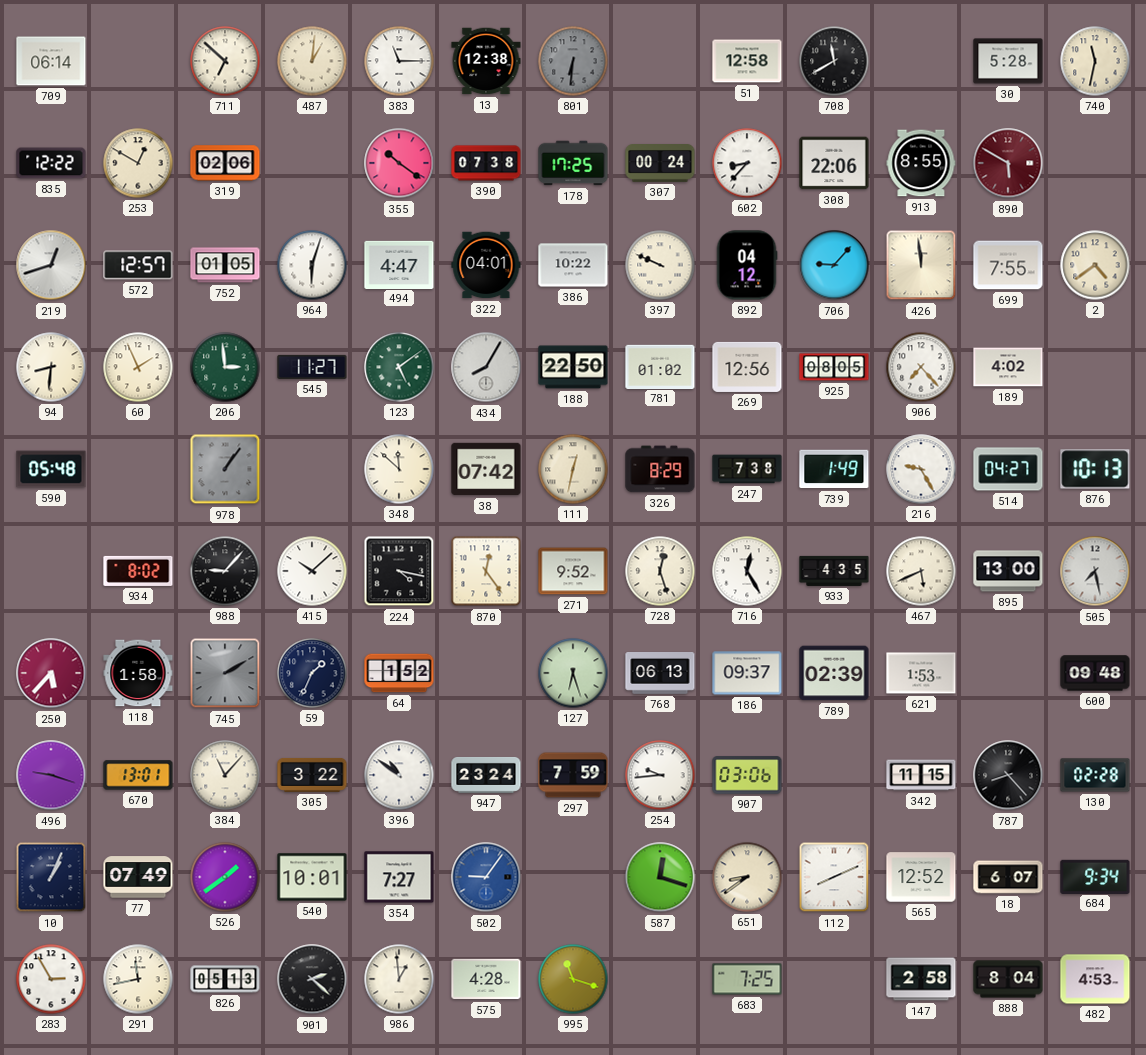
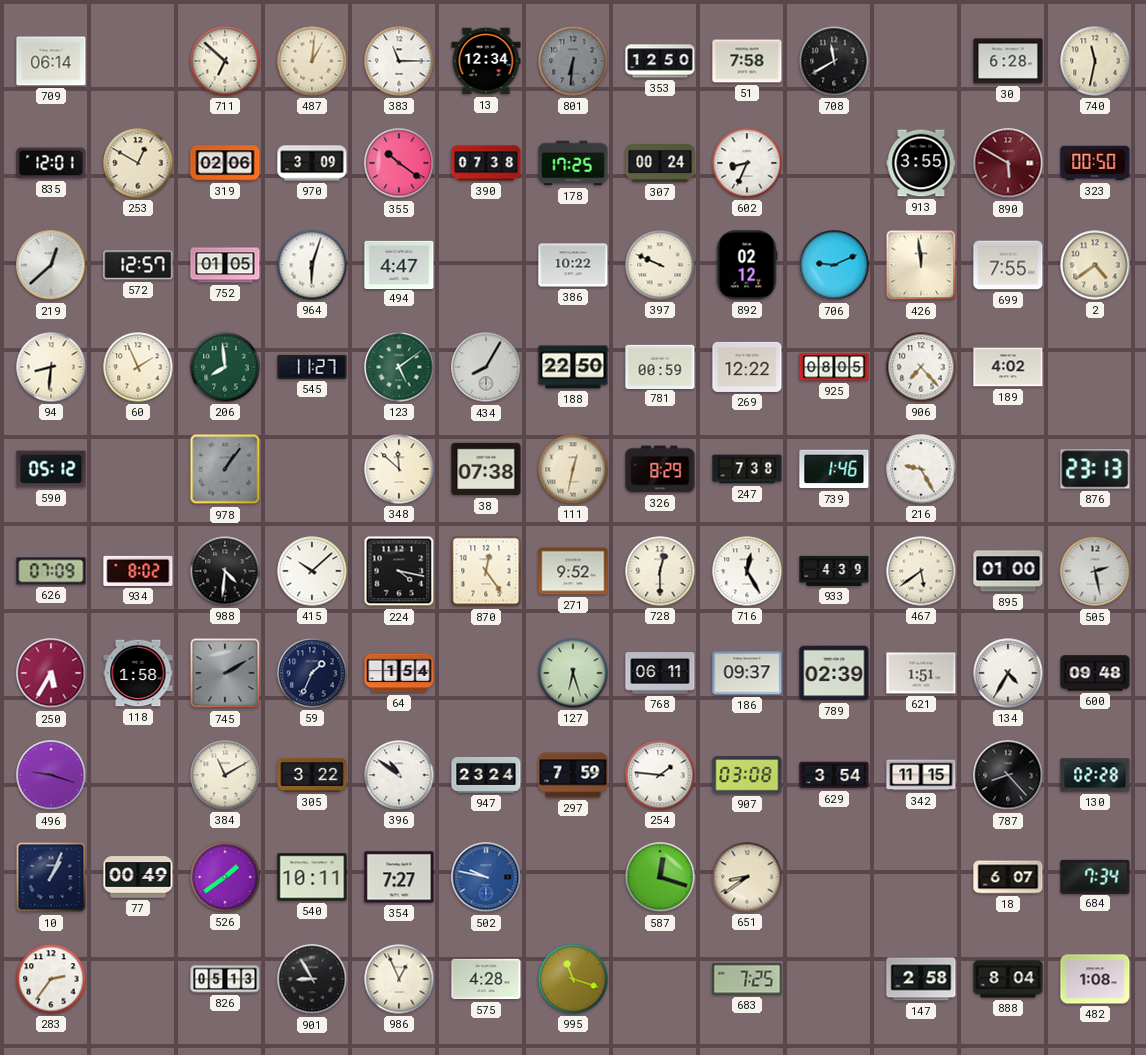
13: 12:38 -> 12:34 (486, 61)
353: none -> 12:50 (660, 61)
51: 12:58 -> 7:58 (747, 61)
30: 5:28 -> 6:28 (1008, 61)
835: 12:22 -> 12:01 (51, 163)
970: none -> 3:09 (312, 163)
602: 8:37 -> 8:34 (747, 163)
308: 22:06 -> none (834, 163)
913: 8:55 -> 3:55 (921, 163)
323: none -> 00:50 (1095, 163)
219: 12:42 -> 12:38 (51, 265)
322: 04:01 -> none (486, 265)
892: 04:12 -> 02:12 (747, 265)
706: 9:07 -> 9:11 (834, 265)
206: 2:59 -> 7:59 (225, 367)
781: 01:02 -> 00:59 (660, 366)
269: 12:56 -> 12:22 (747, 367)
590: 05:48 -> 05:12 (51, 469)
38: 07:42 -> 07:38 (486, 469)
739: 1:49 -> 1:46 (834, 469)
514: 04:27 -> none (1008, 469)
876: 10:13 -> 23:13 (1095, 469)
626: none -> 07:09 (51, 571)
988: 9:07 -> 4:31 (225, 571)
728: 12:27 -> 12:30 (660, 571)
933: 4:35 -> 4:39 (834, 571)
467: 5:41 -> 5:39 (921, 571)
895: 13:00 -> 01:00 (1008, 571)
505: 7:28 -> 2:28 (1095, 571)
250: 5:37 -> 5:35 (51, 673)
64: 1:52 -> 1:54 (399, 673)
768: 06:13 -> 06:11 (660, 674)
621: 1:53 -> 1:51 (921, 673)
134: none -> 4:35 (1008, 673)
670: 13:01 -> none (138, 775)
384: 11:07 -> 11:10 (225, 775)
254: 9:44 -> 1:46 (660, 775)
907: 03:06 -> 03:08 (747, 775)
629: none -> 3:54 (834, 775)
77: 07:49 -> 00:49 (138, 877)
540: 10:01 -> 10:11 (312, 877)
502: 9:06 -> 9:47 (486, 877)
112: 8:11 -> none (834, 877)
565: 12:52 -> none (921, 877)
684: 9:34 -> 7:34 (1095, 876)
283: 2:55 -> 2:36 (51, 979)
291: 11:43 -> none (138, 979)
901: 2:22 -> 8:55 (312, 979)
986: 12:59 -> 12:56 (399, 979)
482: 4:53 -> 1:08 (1095, 979)
